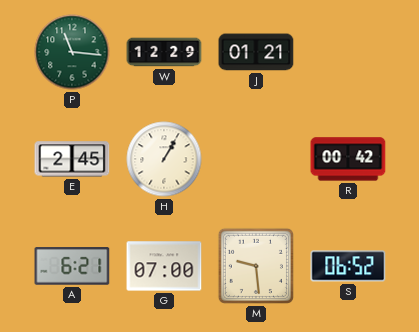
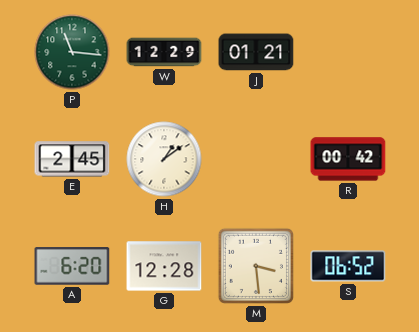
H: 1:05 -> 1:09 (164, 159)
A: 6:21 -> 6:20 (72, 266)
G: 07:00 -> 12:28 (164, 266)
M: 9:29 -> 3:29 (256, 266)
